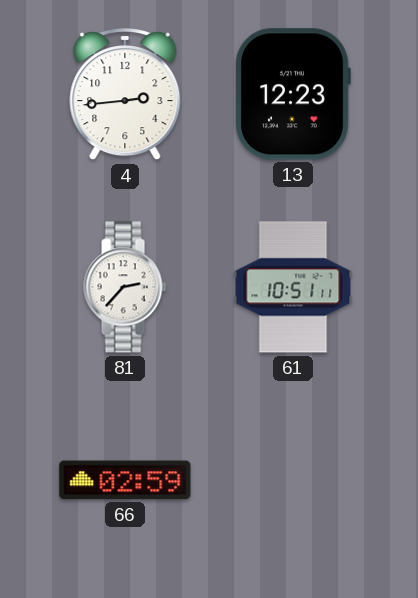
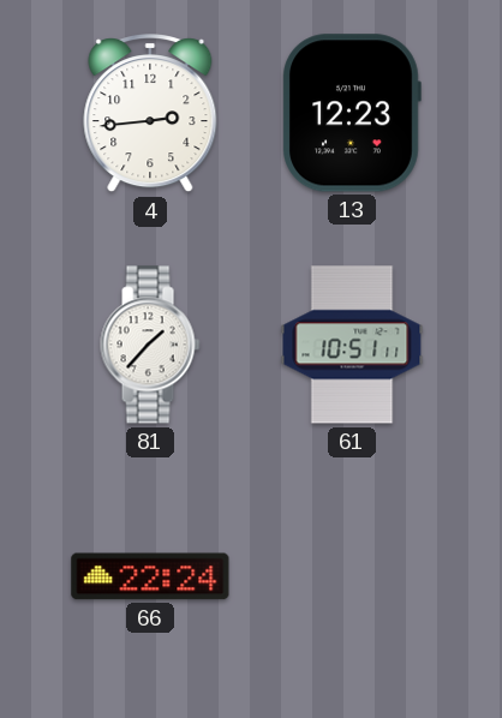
81: 2:37 -> 1:37 (150, 345)
66: 02:59 -> 22:24 (150, 576)
